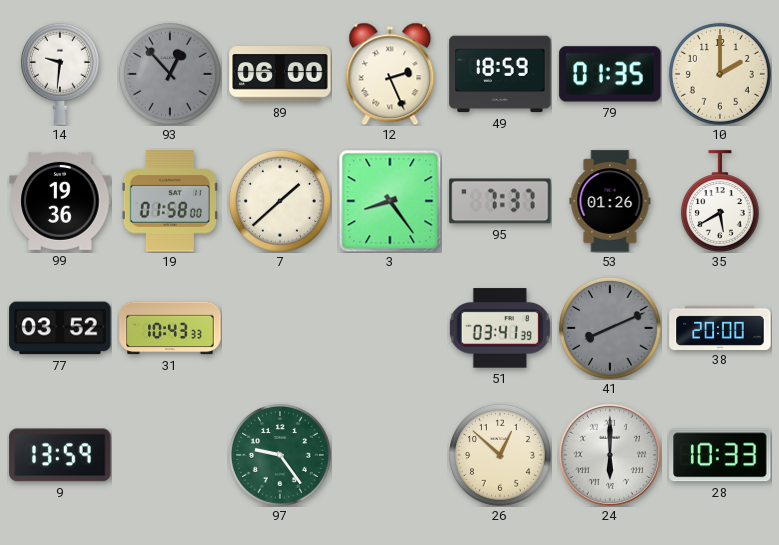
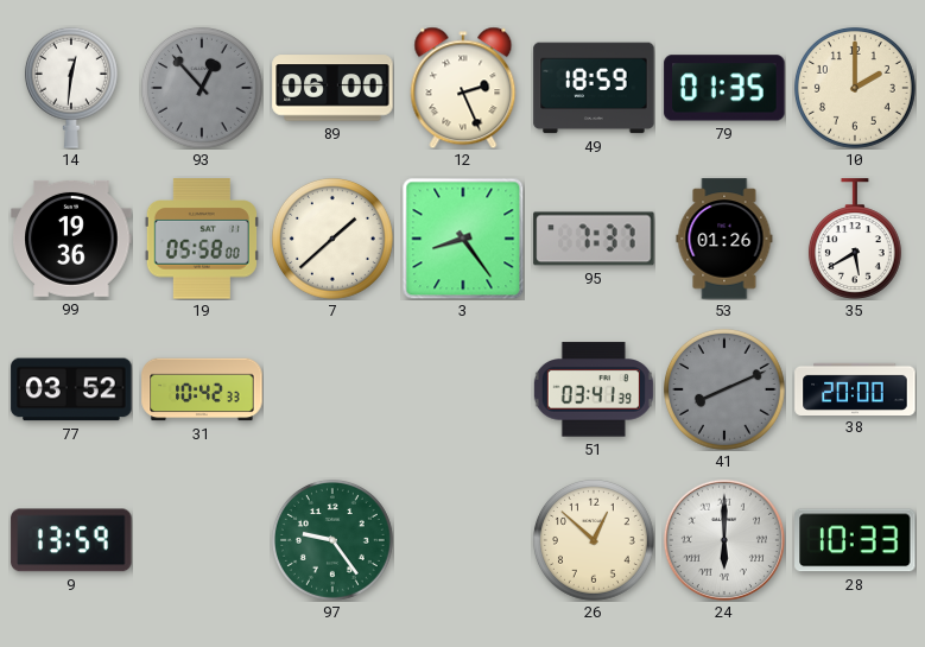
14: 9:31 -> 12:31 (71, 88)
19: 01:58 -> 05:58 (202, 239)
31: 10:43 -> 10:42 (202, 389)
